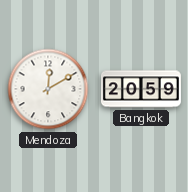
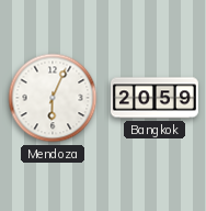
Mendoza: 12:10 -> 6:04 (53, 98)
